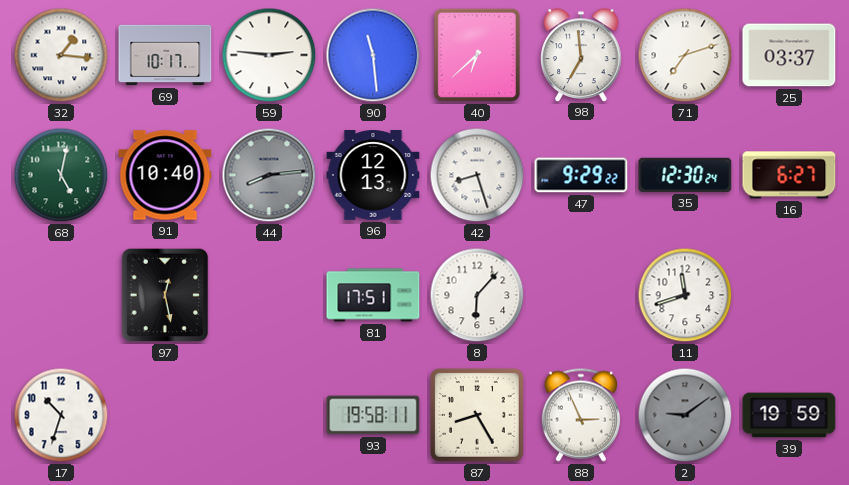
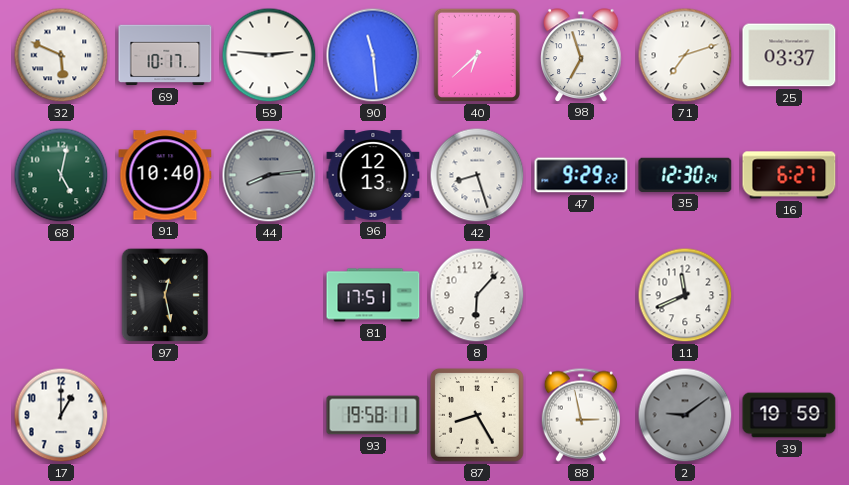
32: 1:16 -> 5:49 (61, 55)
98: 6:59 -> 6:57 (581, 55)
11: 11:42 -> 11:41 (685, 295)
17: 10:33 -> 1:00 (61, 415)
88: 2:56 -> 2:58 (581, 415)
